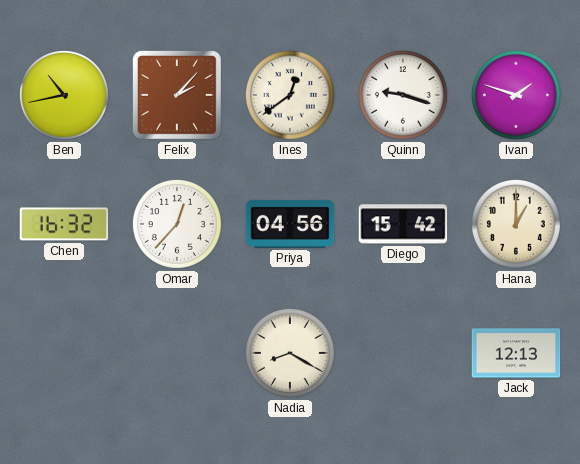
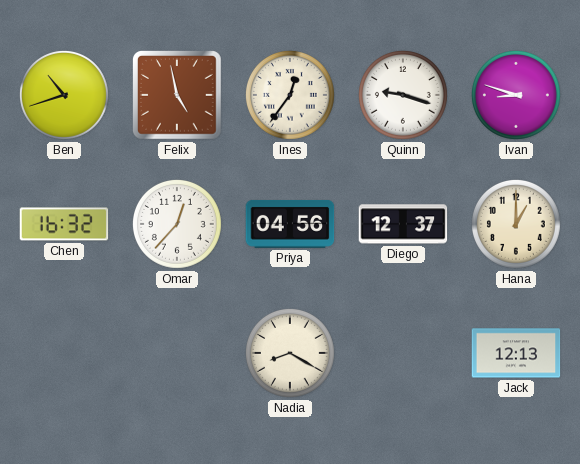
Ben: 10:43 -> 10:42 (64, 95)
Felix: 2:07 -> 4:58 (178, 96)
Ines: 12:39 -> 12:36 (290, 95)
Ivan: 1:48 -> 8:48 (516, 95)
Diego: 15:42 -> 12:37 (403, 224)
